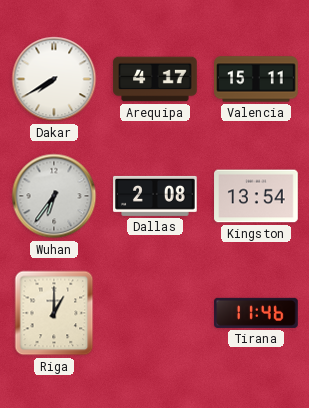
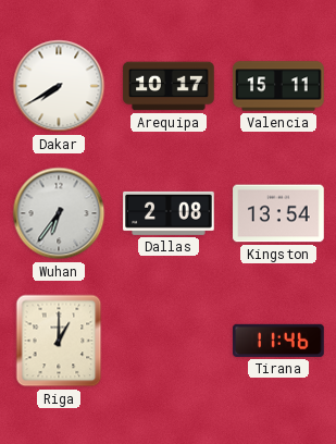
Arequipa: 4:17 -> 10:17 (169, 86)
